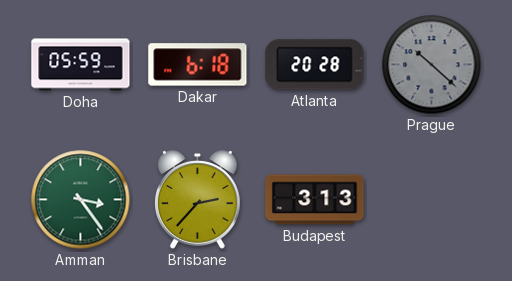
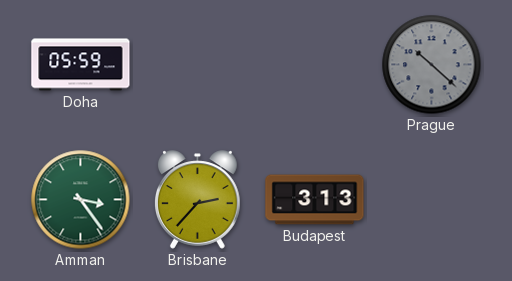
Dakar: 6:18 -> none (198, 65)
Atlanta: 20:28 -> none (315, 65)
